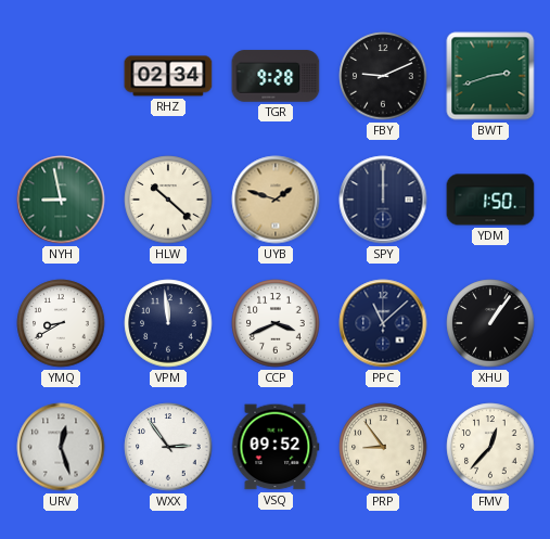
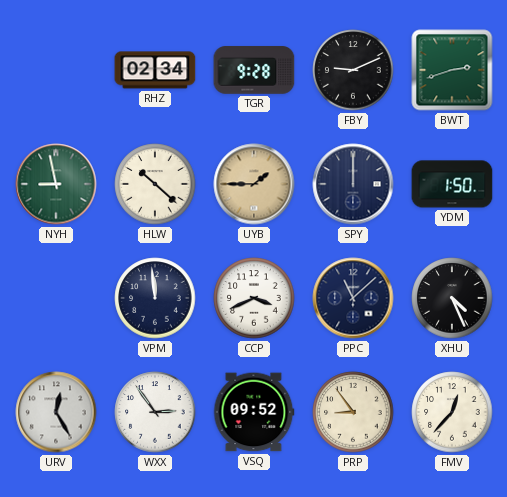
UYB: 1:48 -> 1:45 (254, 184)
YMQ: 8:40 -> none (61, 323)
XHU: 1:06 -> 4:26 (452, 298)
URV: 12:27 -> 12:25 (56, 412)
